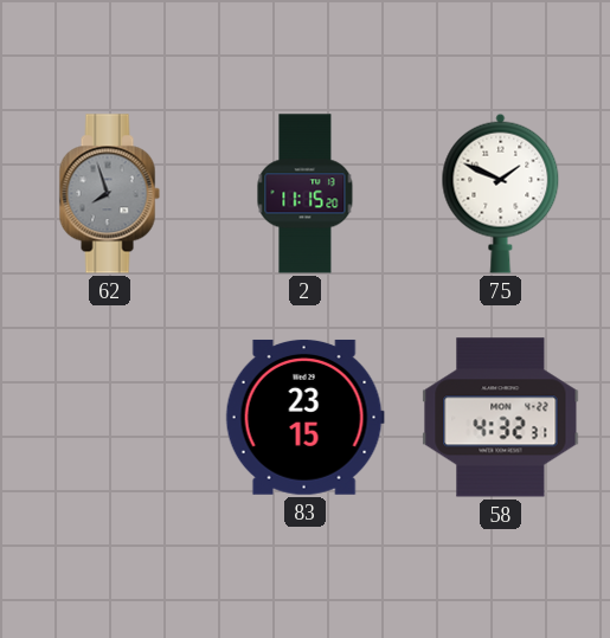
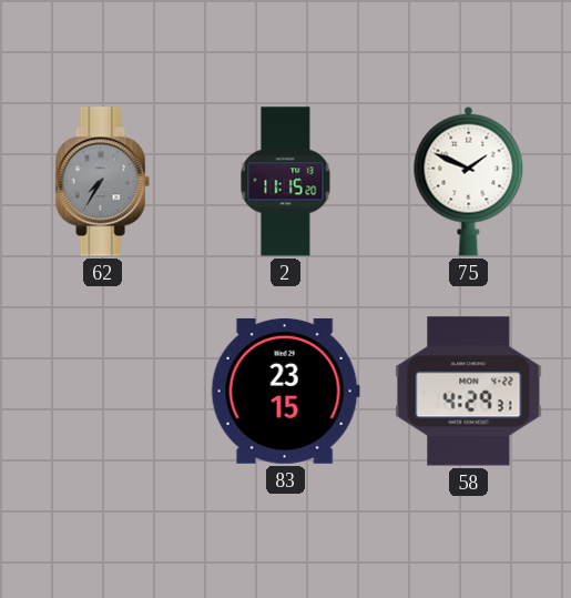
62: 7:57 -> 7:35 (102, 182)
58: 4:32 -> 4:29 (469, 392)
